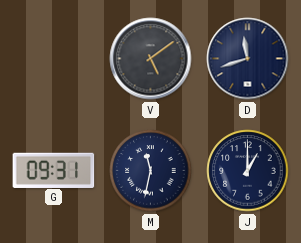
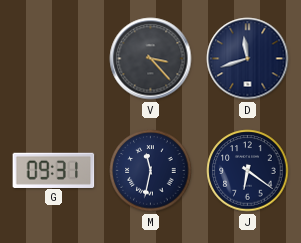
V: 5:09 -> 3:23 (151, 59)
J: 1:00 -> 6:21 (248, 171)
